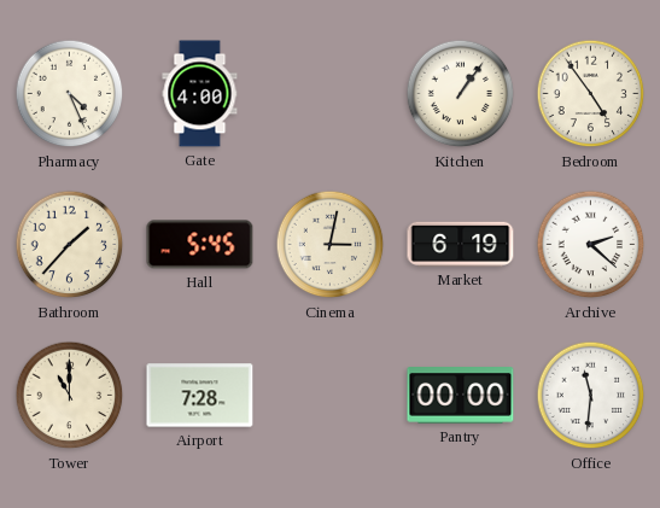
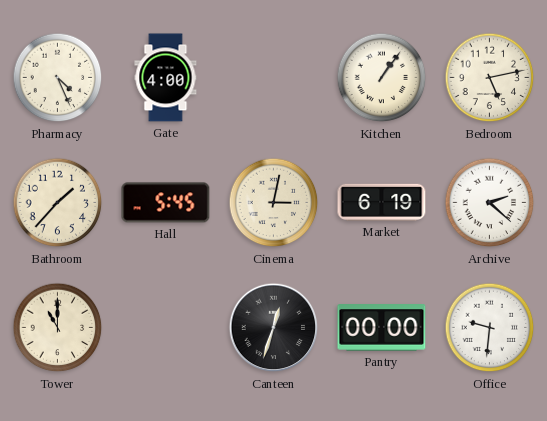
Bedroom: 4:54 -> 5:13 (490, 78)
Airport: 7:28 -> none (200, 396)
Canteen: none -> 12:33 (274, 328)
Office: 11:31 -> 9:31 (490, 328)
